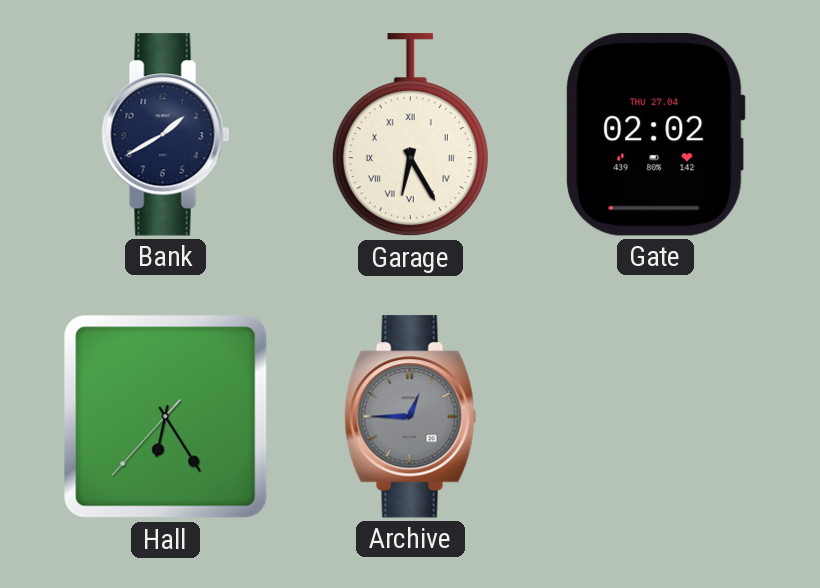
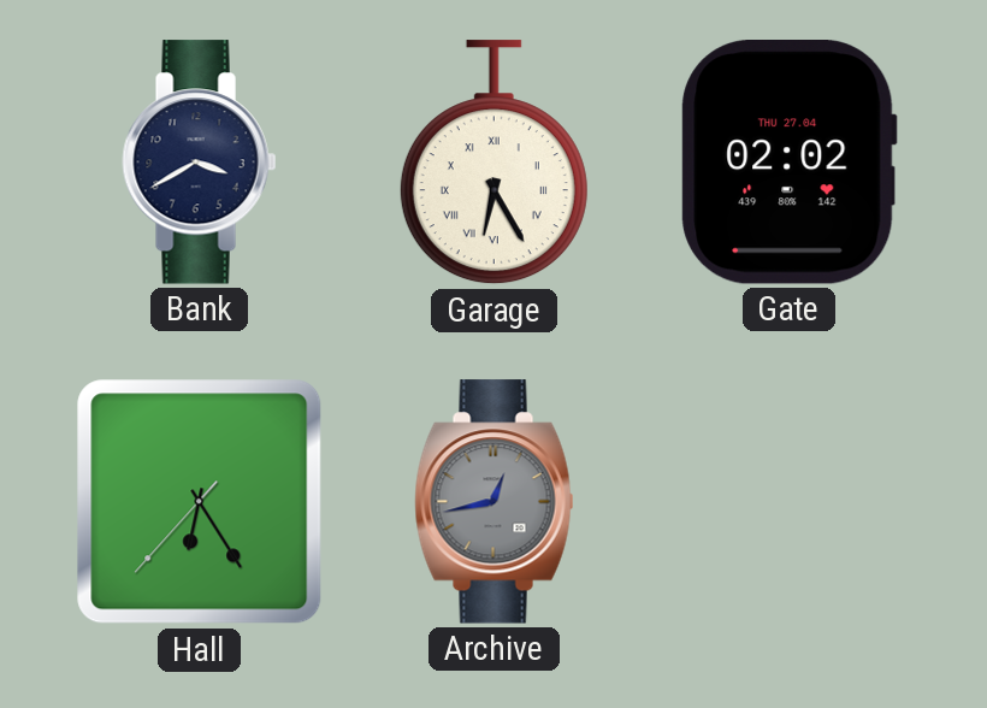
Bank: 1:40 -> 3:40 (200, 163)
Archive: 12:45 -> 12:43 (495, 502)
